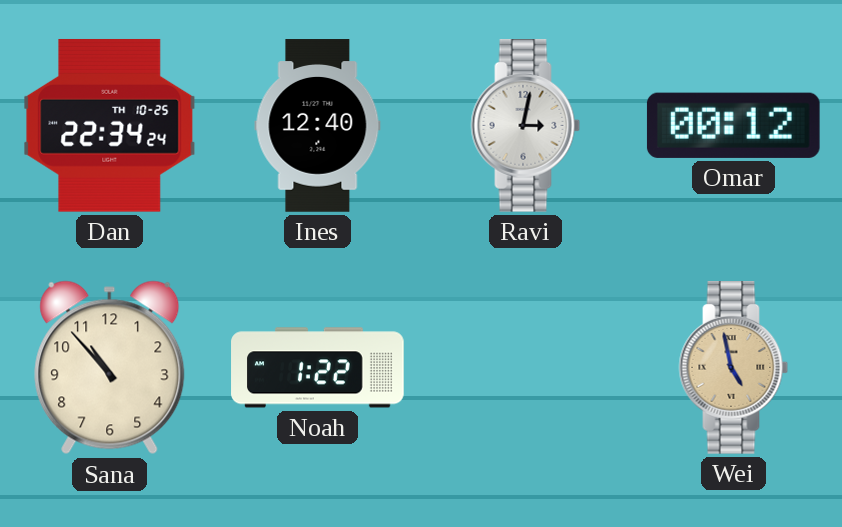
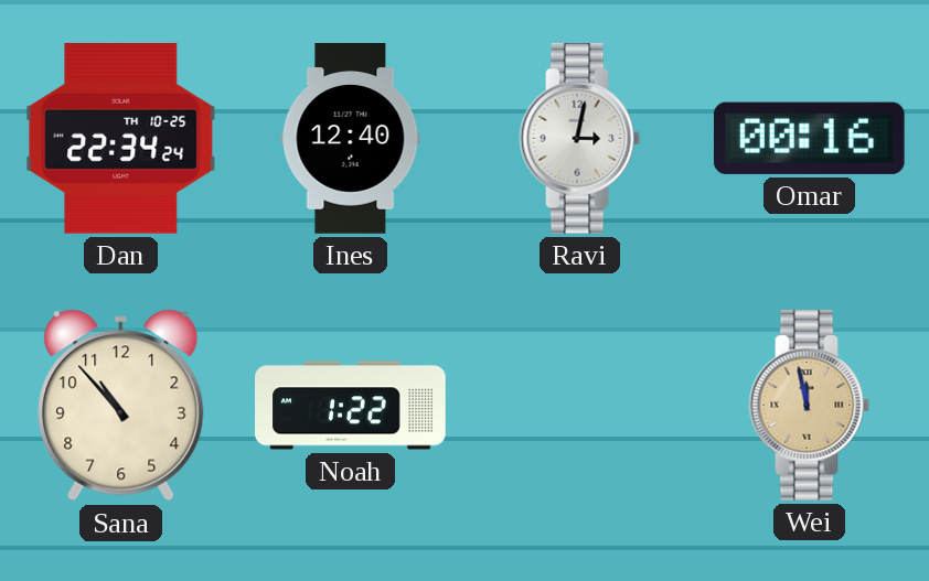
Omar: 00:12 -> 00:16 (809, 138)
Wei: 4:58 -> 11:58 (810, 406)
